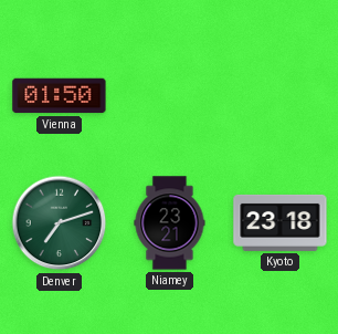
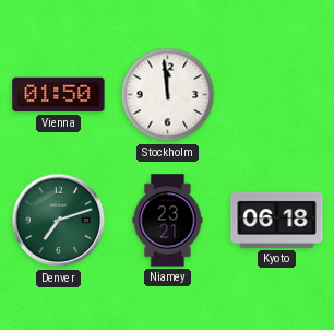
Stockholm: none -> 11:59 (168, 95)
Kyoto: 23:18 -> 06:18 (277, 220)
